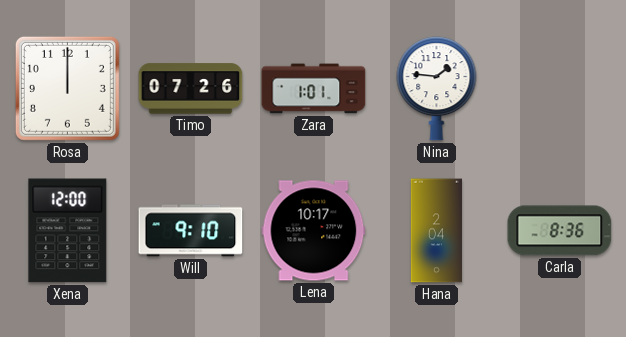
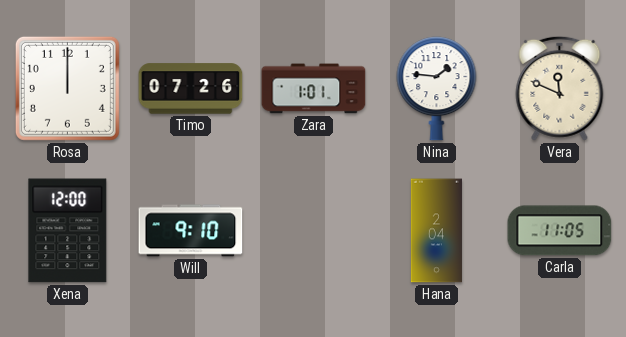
Vera: none -> 11:49 (560, 88)
Lena: 10:17 -> none (314, 231)
Carla: 8:36 -> 11:05 (560, 231)
